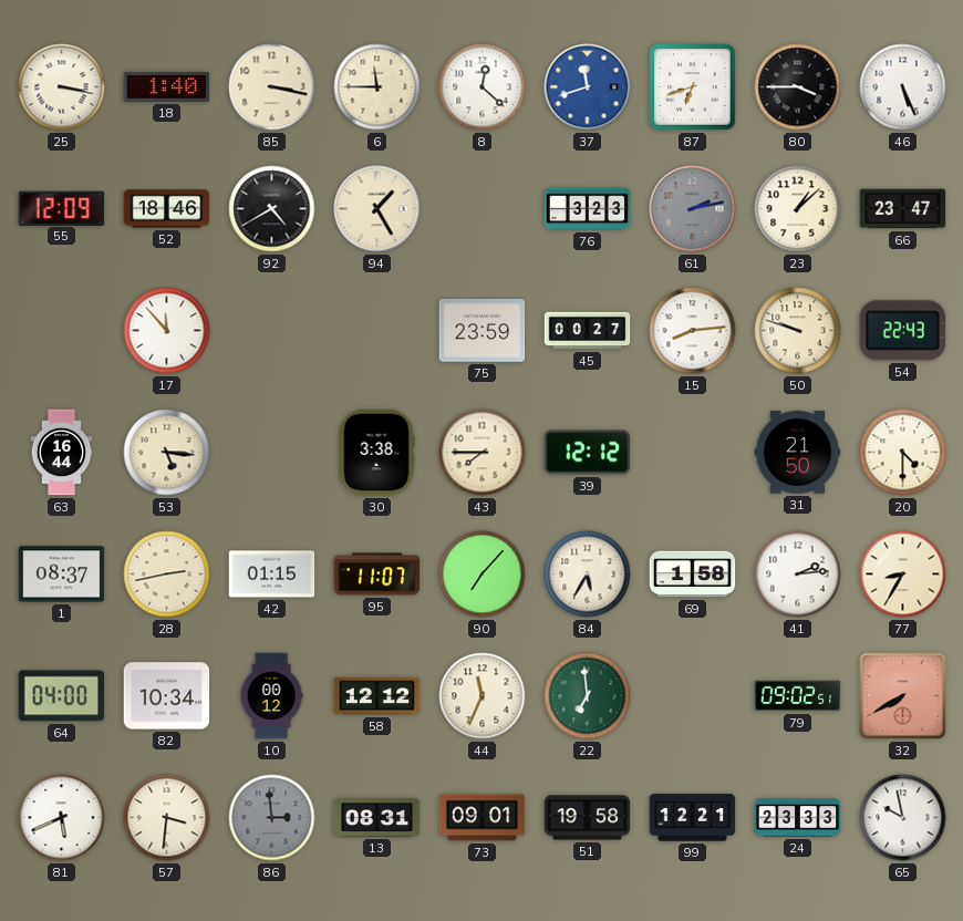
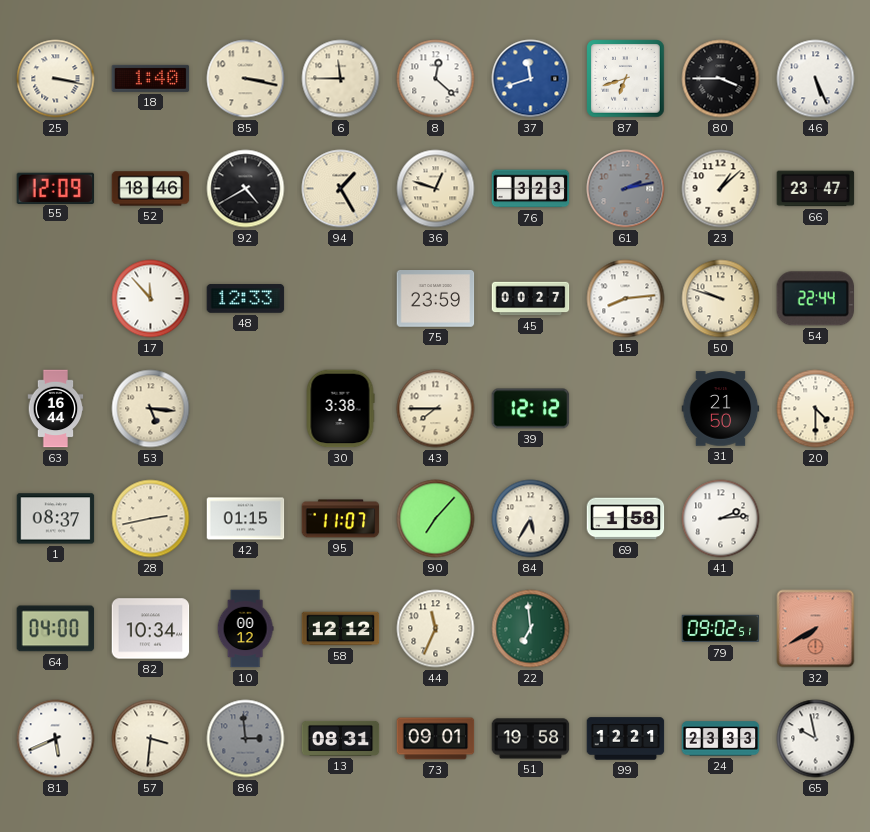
36: none -> 12:48 (436, 189)
48: none -> 12:33 (246, 299)
54: 22:43 -> 22:44 (816, 299)
77: 8:35 -> none (903, 575)
